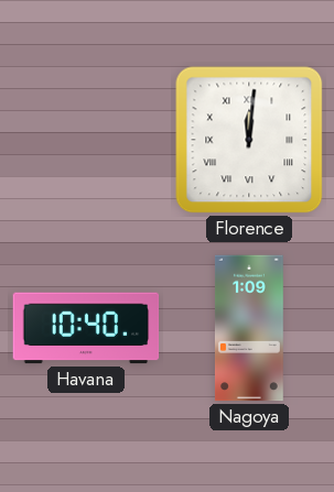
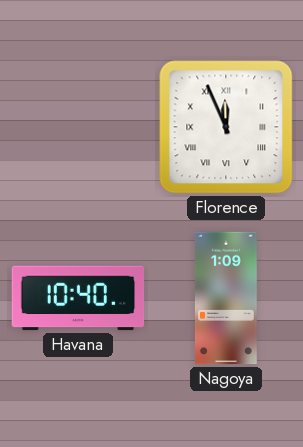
Florence: 12:01 -> 11:56 (226, 127)
